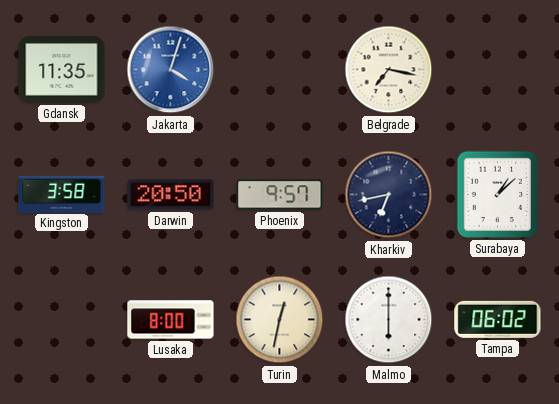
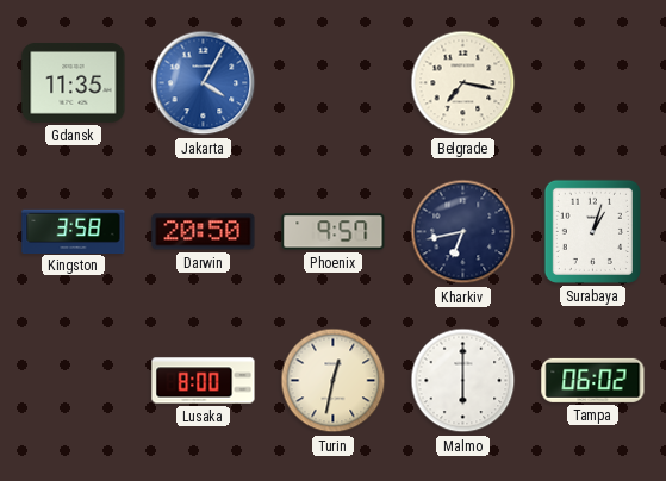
Jakarta: 4:03 -> 4:05 (204, 83)
Surabaya: 1:08 -> 1:03 (592, 231)
